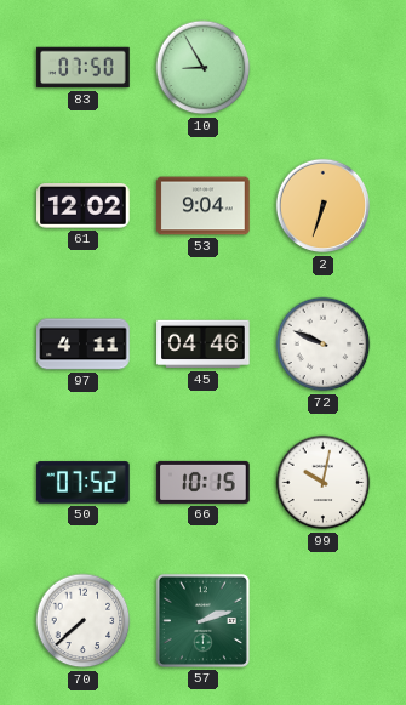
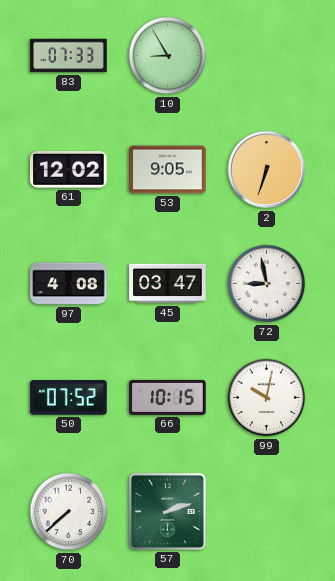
83: 07:50 -> 07:33 (69, 56)
53: 9:04 -> 9:05 (168, 170)
97: 4:11 -> 4:08 (69, 284)
45: 04:46 -> 03:47 (168, 284)
72: 9:49 -> 8:58 (267, 284)
